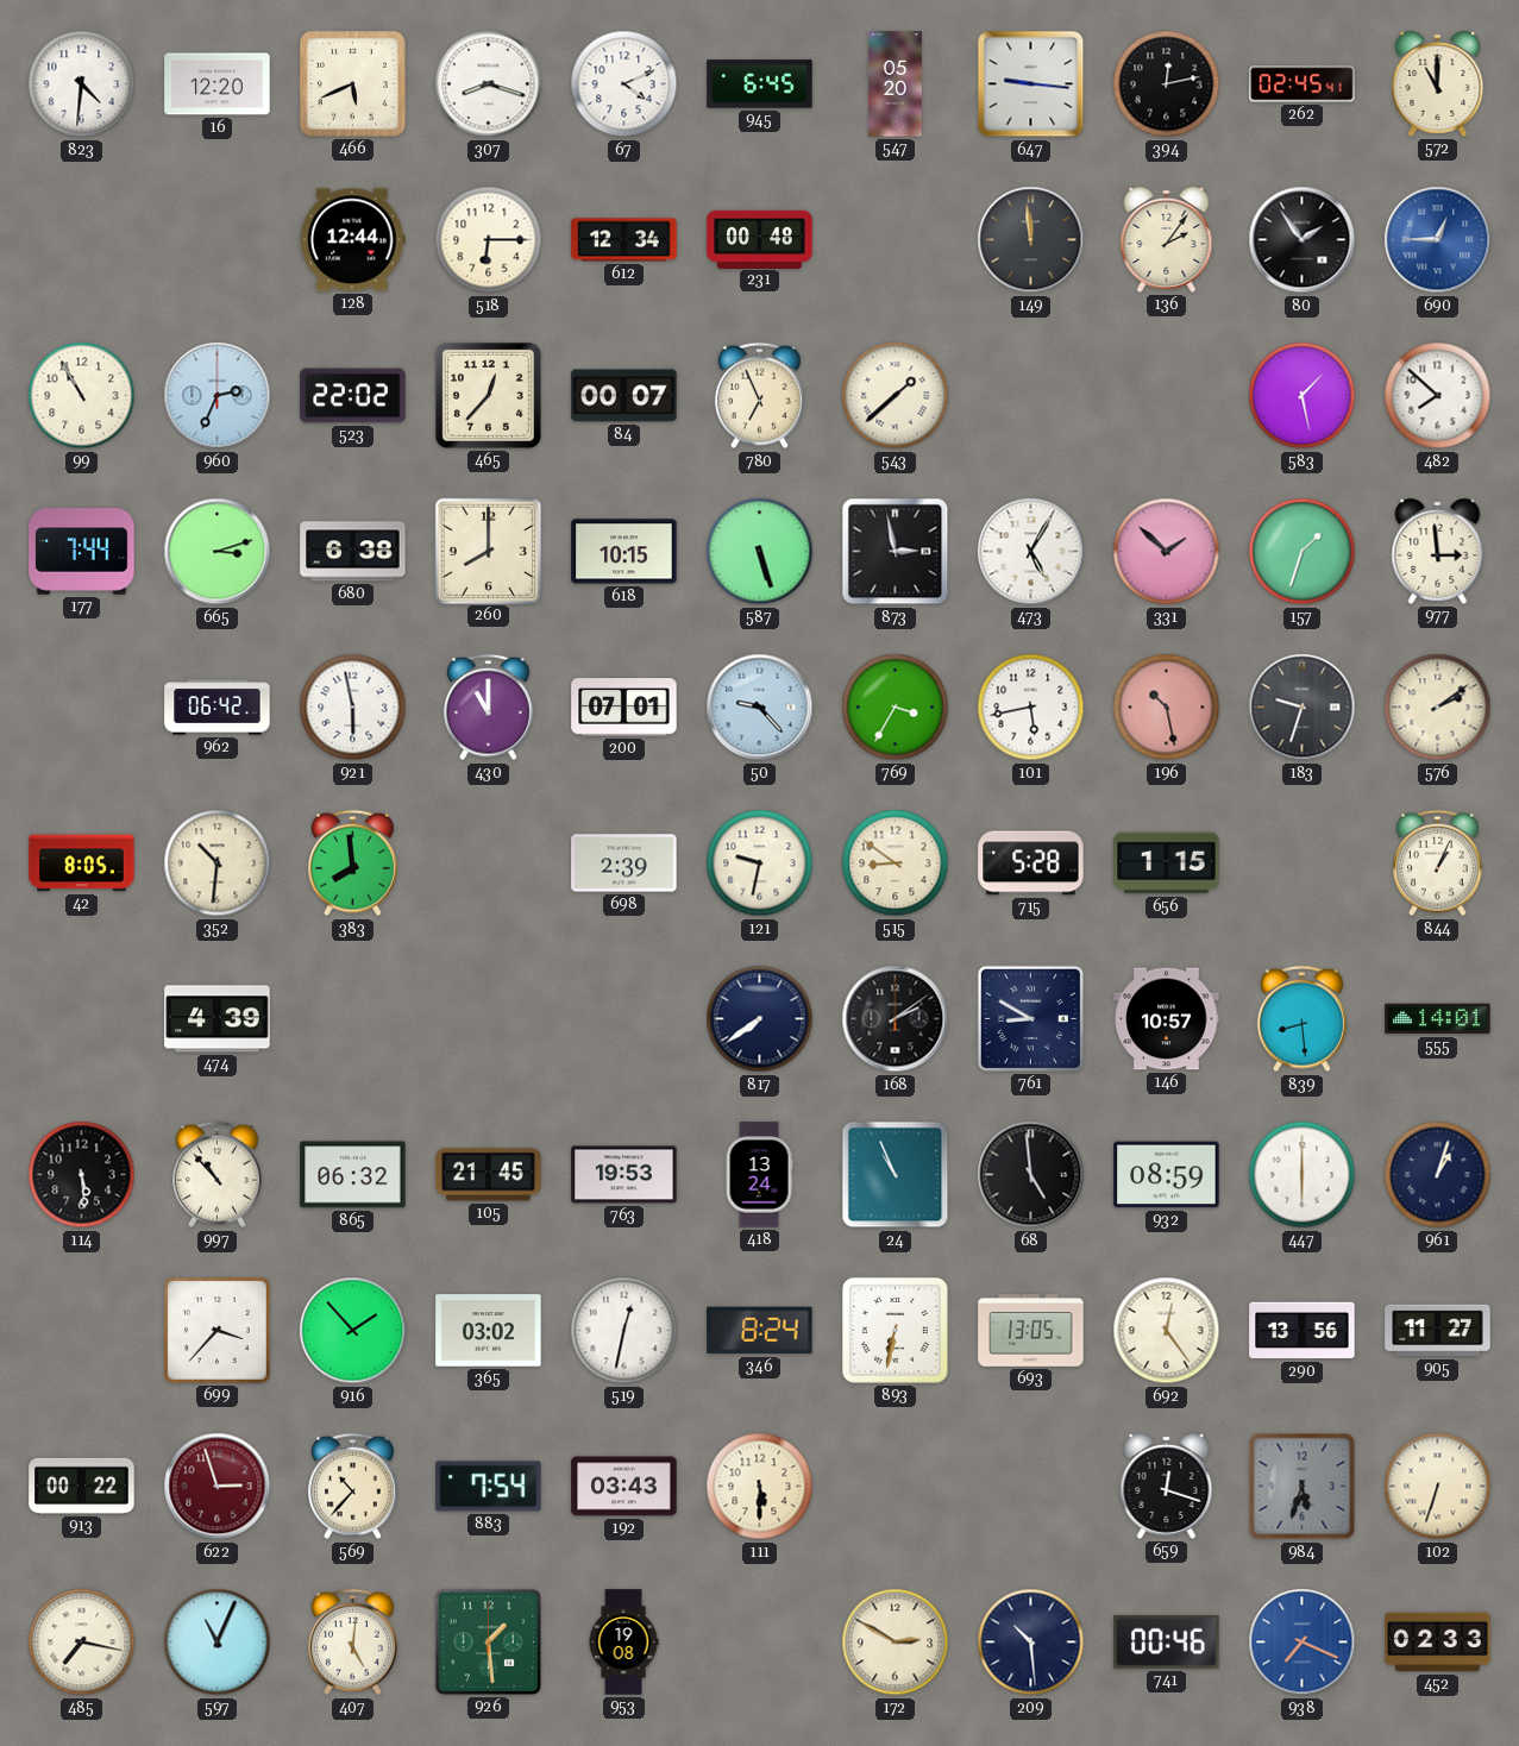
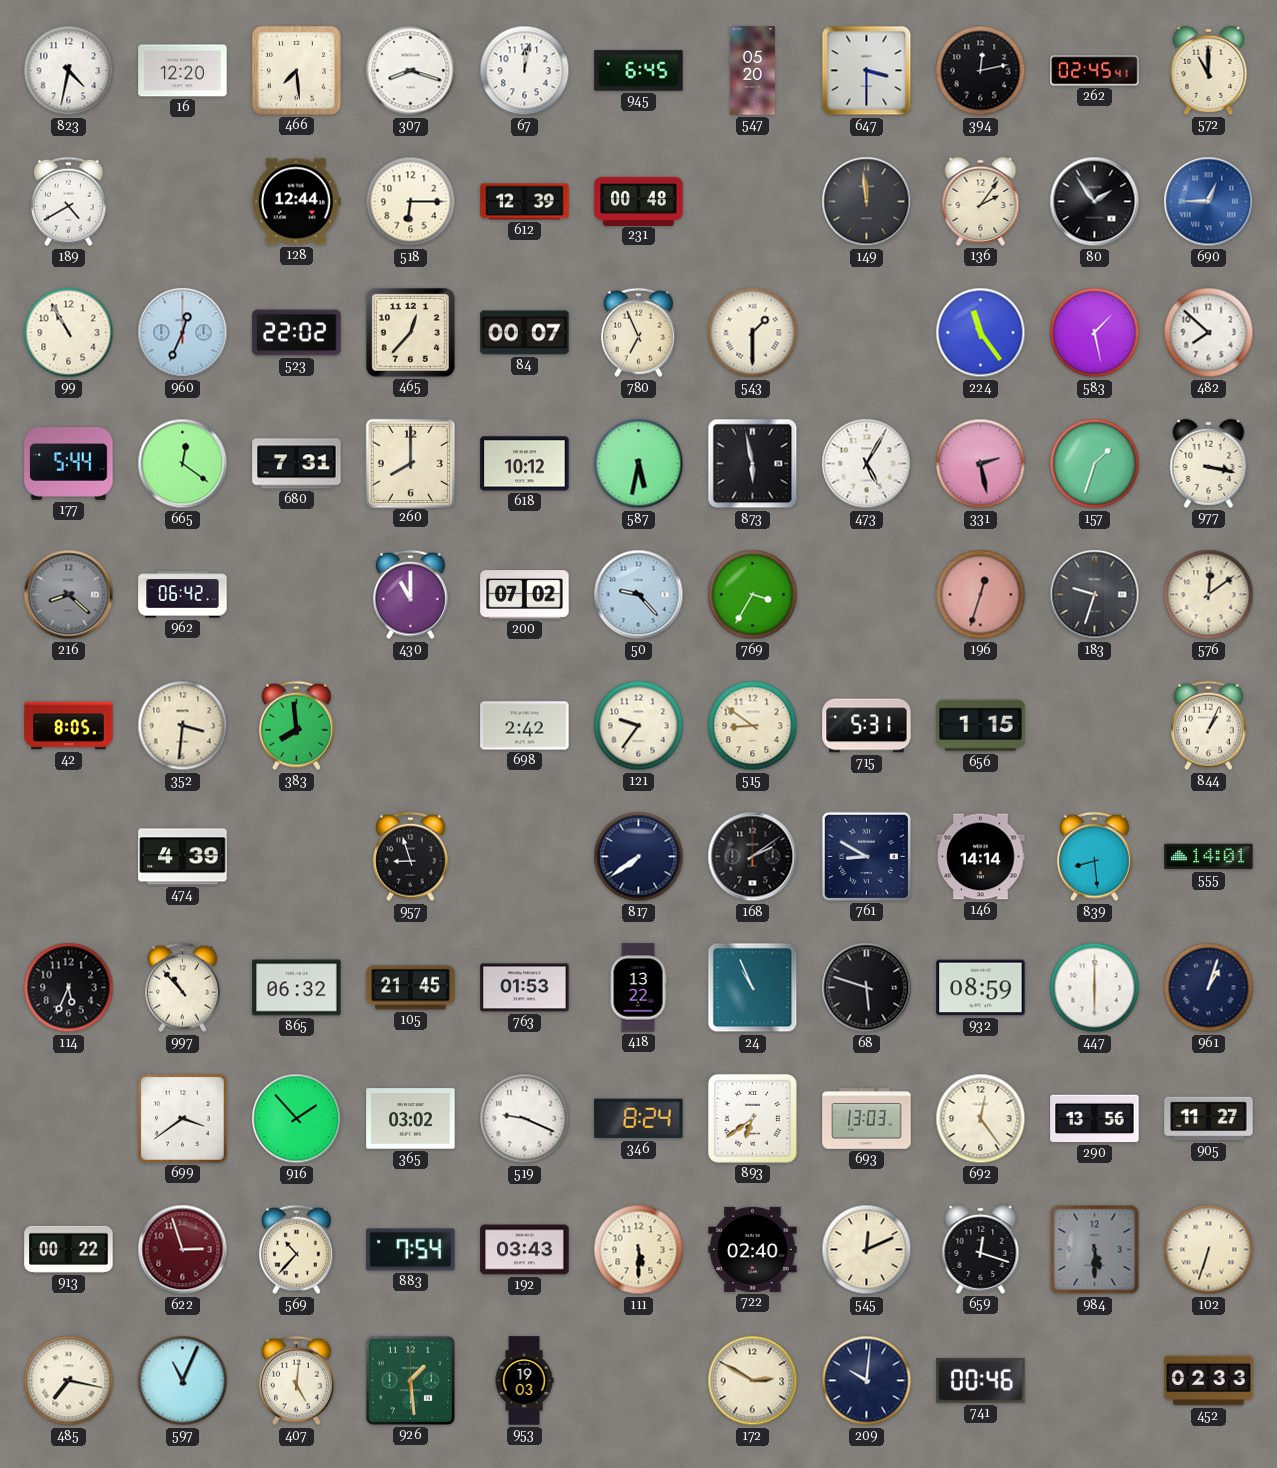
823: 4:31 -> 4:32 (69, 71)
466: 5:41 -> 7:29 (296, 70)
67: 4:11 -> 12:02 (525, 71)
647: 9:16 -> 3:30 (867, 71)
189: none -> 4:40 (68, 202)
612: 12:34 -> 12:39 (525, 202)
960: 2:34 -> 12:34 (183, 333)
543: 1:38 -> 1:30 (753, 333)
224: none -> 11:24 (981, 333)
177: 7:44 -> 5:44 (69, 464)
665: 3:12 -> 12:21 (183, 464)
680: 6:38 -> 7:31 (297, 464)
618: 10:15 -> 10:12 (525, 464)
587: 5:27 -> 5:32 (639, 464)
873: 2:58 -> 5:58 (753, 464)
331: 1:52 -> 2:28 (981, 464)
977: 2:59 -> 3:17 (1209, 463)
216: none -> 8:22 (69, 595)
921: 5:58 -> none (353, 708)
200: 07:01 -> 07:02 (525, 595)
101: 5:43 -> none (1031, 708)
196: 10:28 -> 12:33 (981, 595)
576: 2:09 -> 12:09 (1209, 595)
352: 10:31 -> 3:31 (183, 726)
698: 2:39 -> 2:42 (525, 726)
121: 9:32 -> 9:36 (639, 726)
715: 5:28 -> 5:31 (867, 726)
957: none -> 8:57 (410, 857)
146: 10:57 -> 14:14 (981, 857)
114: 5:29 -> 5:34 (69, 988)
763: 19:53 -> 01:53 (525, 988)
418: 13:24 -> 13:22 (638, 988)
68: 4:59 -> 5:48 (867, 988)
699: 3:37 -> 3:39 (183, 1119)
519: 12:32 -> 9:19 (525, 1119)
893: 6:32 -> 6:39 (752, 1118)
693: 13:05 -> 13:03 (867, 1119)
722: none -> 02:40 (753, 1249)
545: none -> 12:11 (867, 1250)
984: 5:33 -> 5:30 (1095, 1250)
953: 19:08 -> 19:03 (524, 1381)
209: 10:29 -> 10:01 (867, 1381)
938: 7:19 -> none (1303, 1643)
